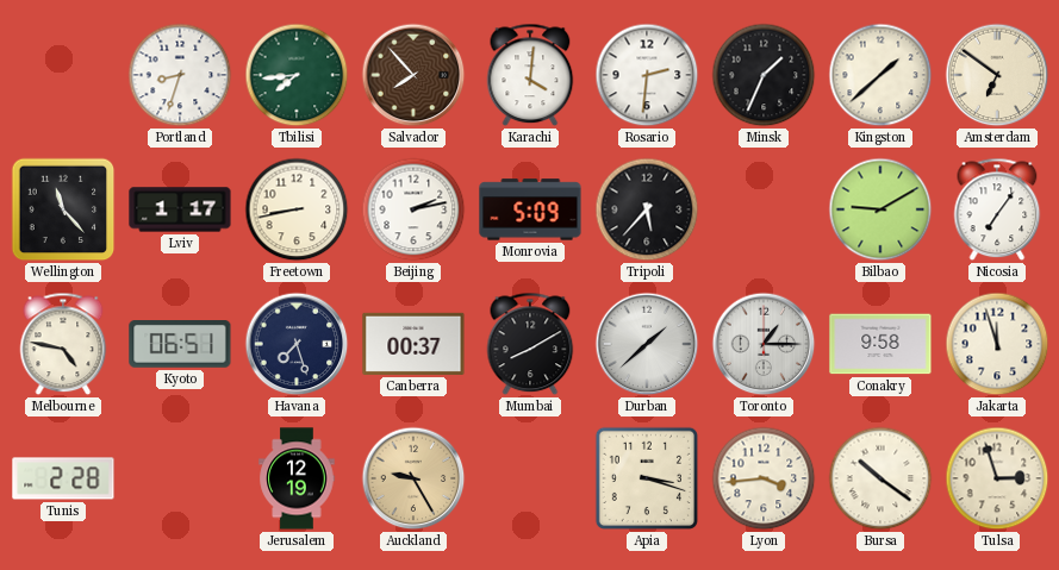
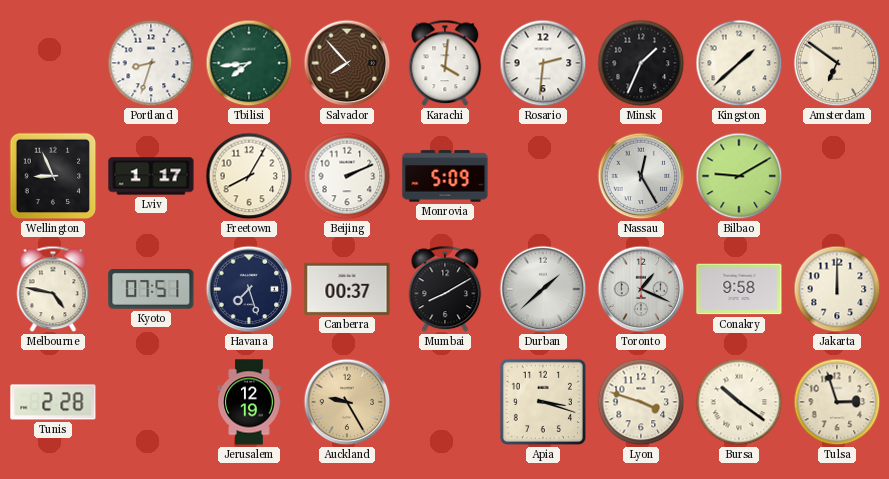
Wellington: 11:23 -> 8:56 (53, 176)
Freetown: 8:43 -> 8:05 (249, 176)
Beijing: 2:13 -> 2:11 (347, 176)
Tripoli: 5:37 -> none (647, 209)
Nassau: none -> 12:25 (641, 176)
Nicosia: 7:06 -> none (997, 209)
Kyoto: 06:51 -> 07:51 (151, 290)
Toronto: 1:15 -> 1:19 (641, 289)
Jakarta: 11:57 -> 12:00 (837, 289)
Lyon: 3:44 -> 3:48 (641, 402)
